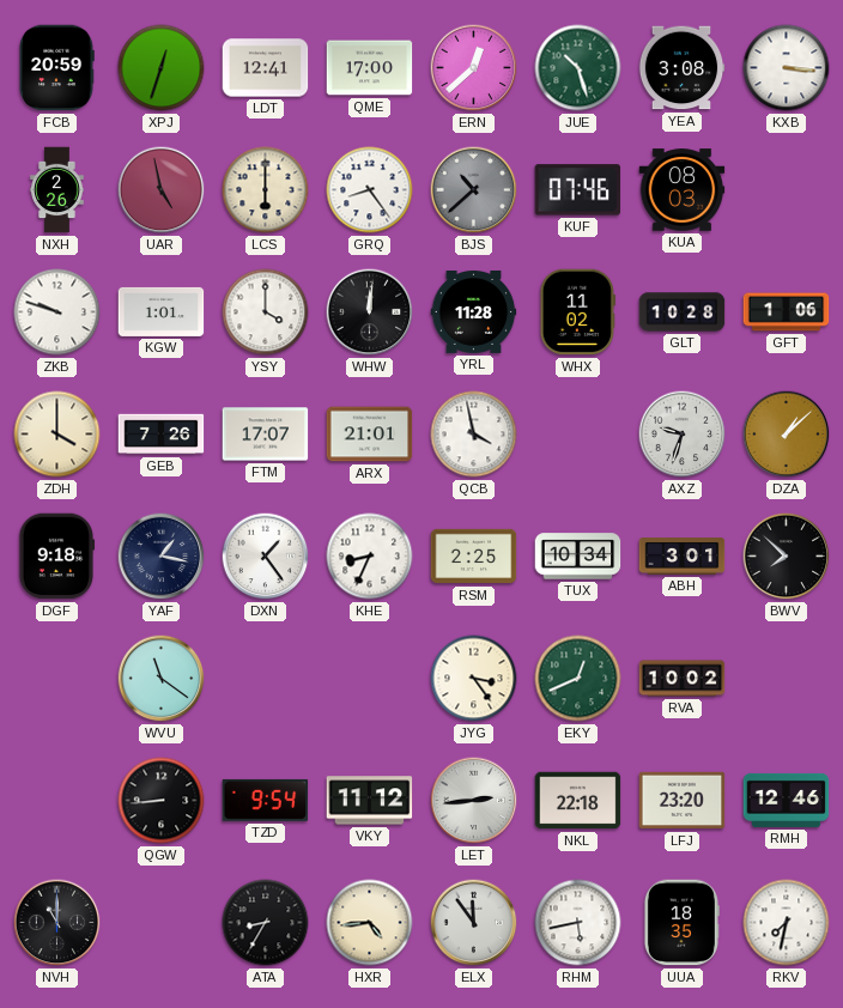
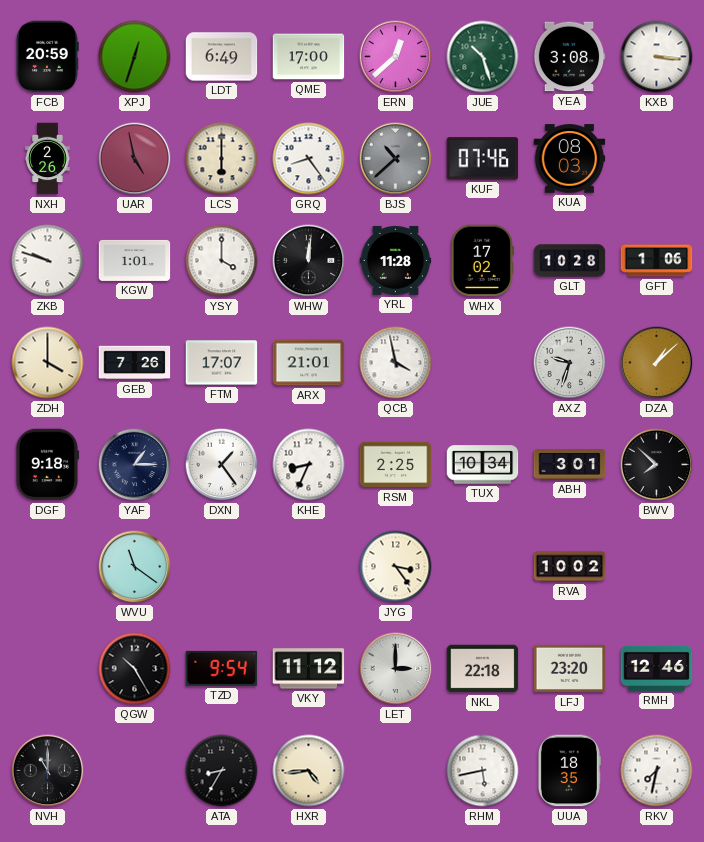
LDT: 12:41 -> 6:49 (222, 57)
WHX: 11:02 -> 17:02 (482, 261)
YAF: 1:17 -> 1:15 (135, 465)
EKY: 12:41 -> none (578, 679)
QGW: 8:44 -> 10:25 (135, 669)
LET: 2:44 -> 3:00 (396, 669)
ELX: 11:54 -> none (474, 923)
